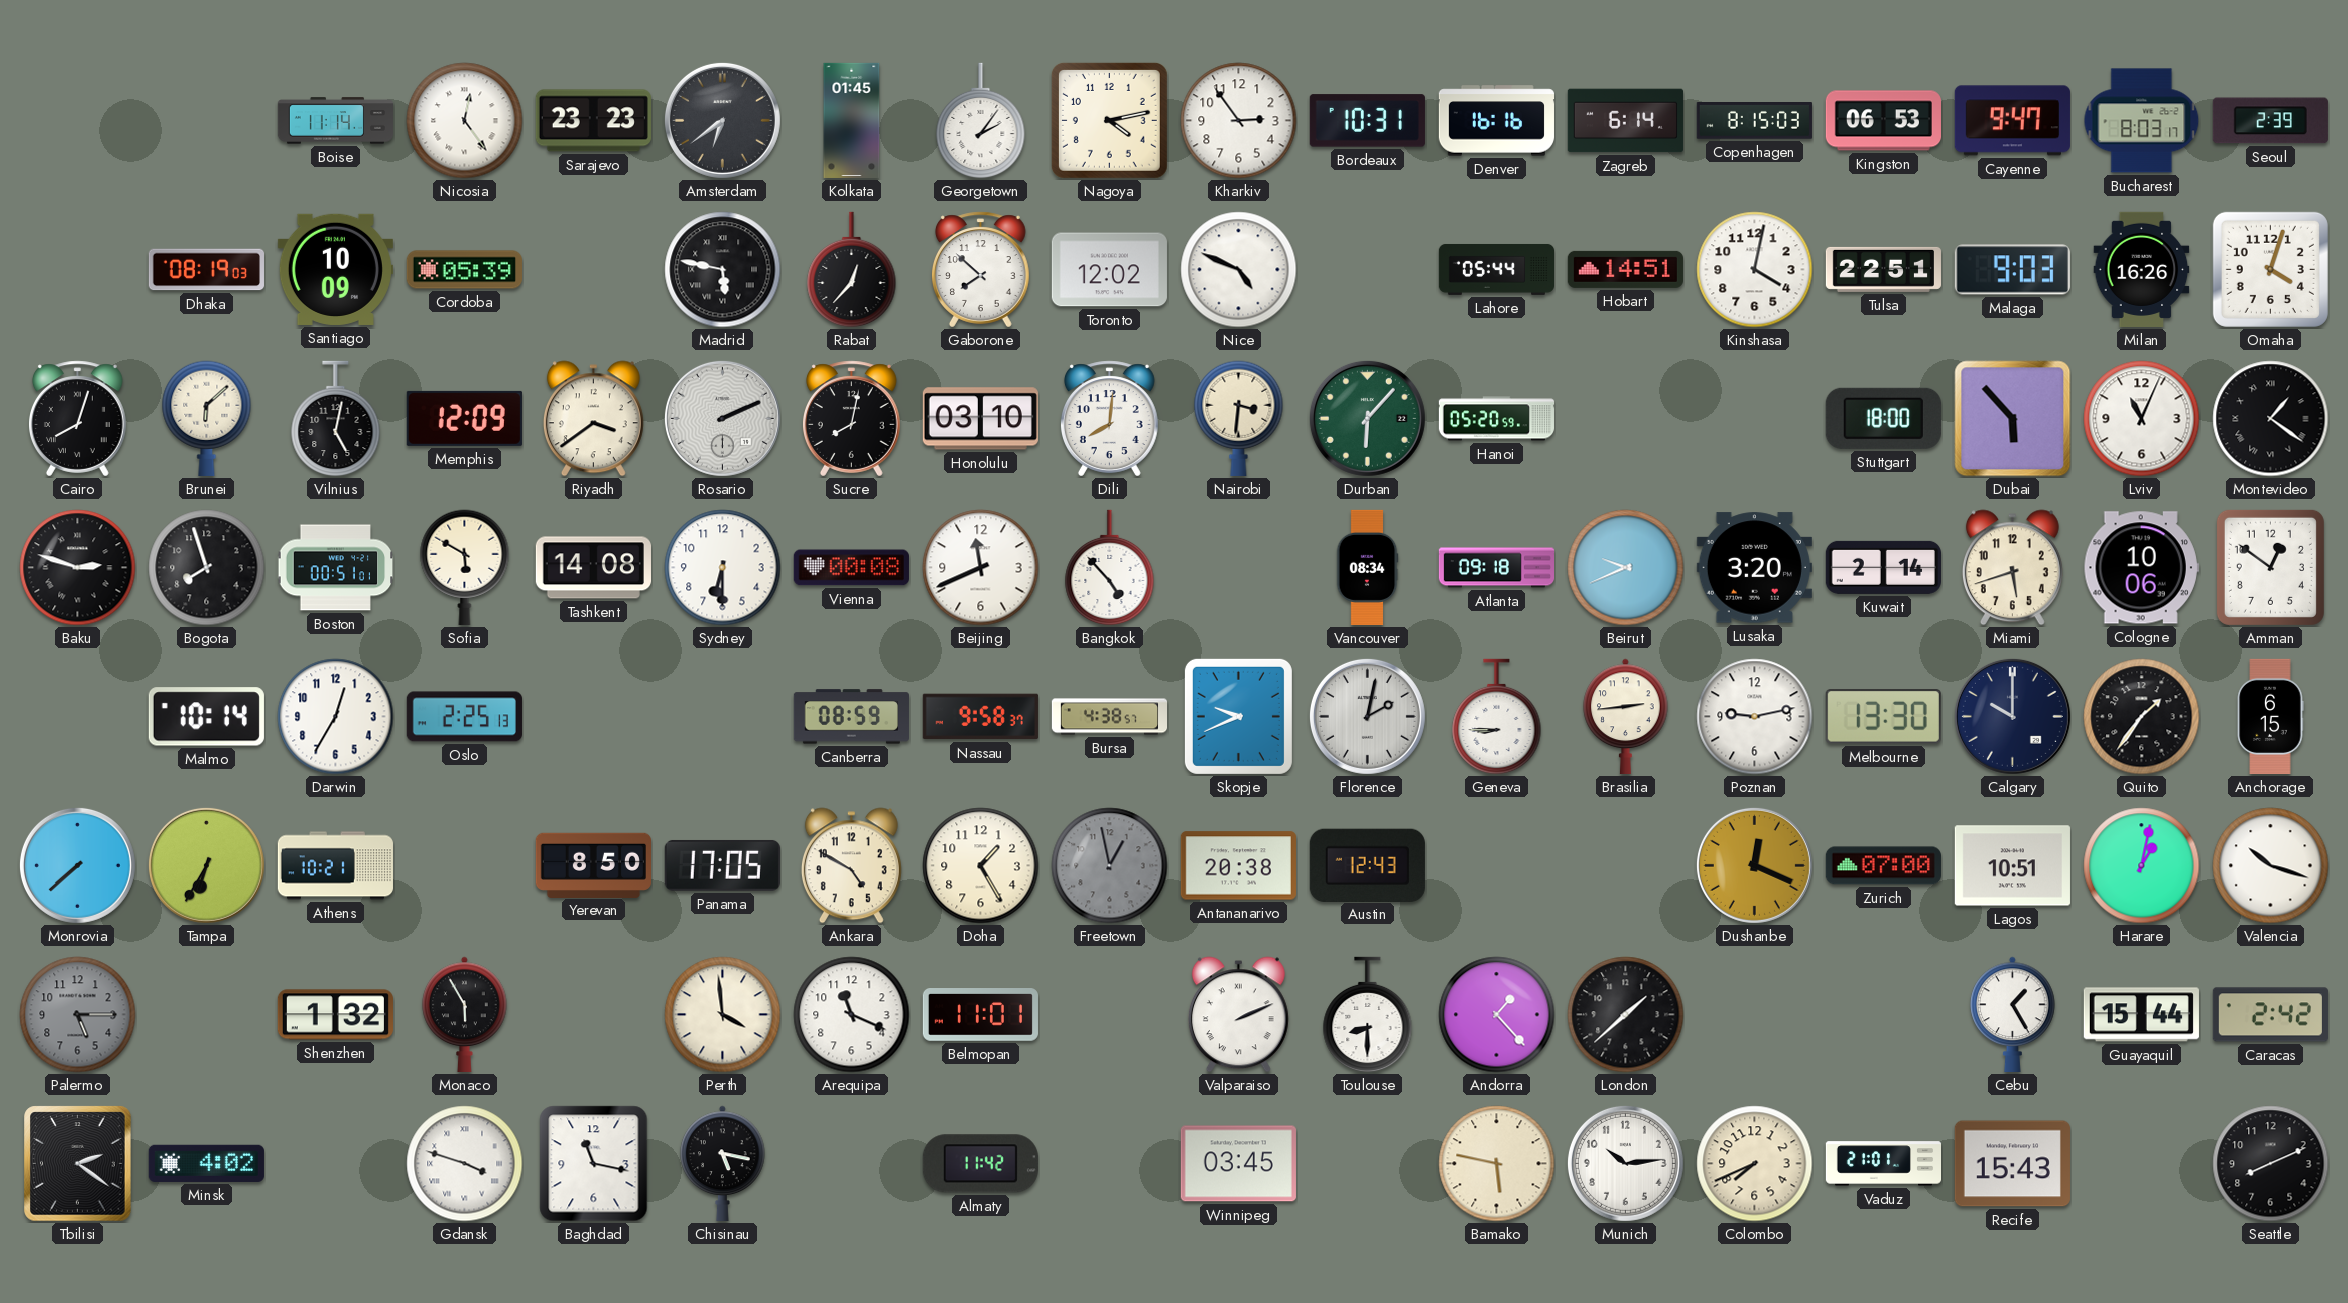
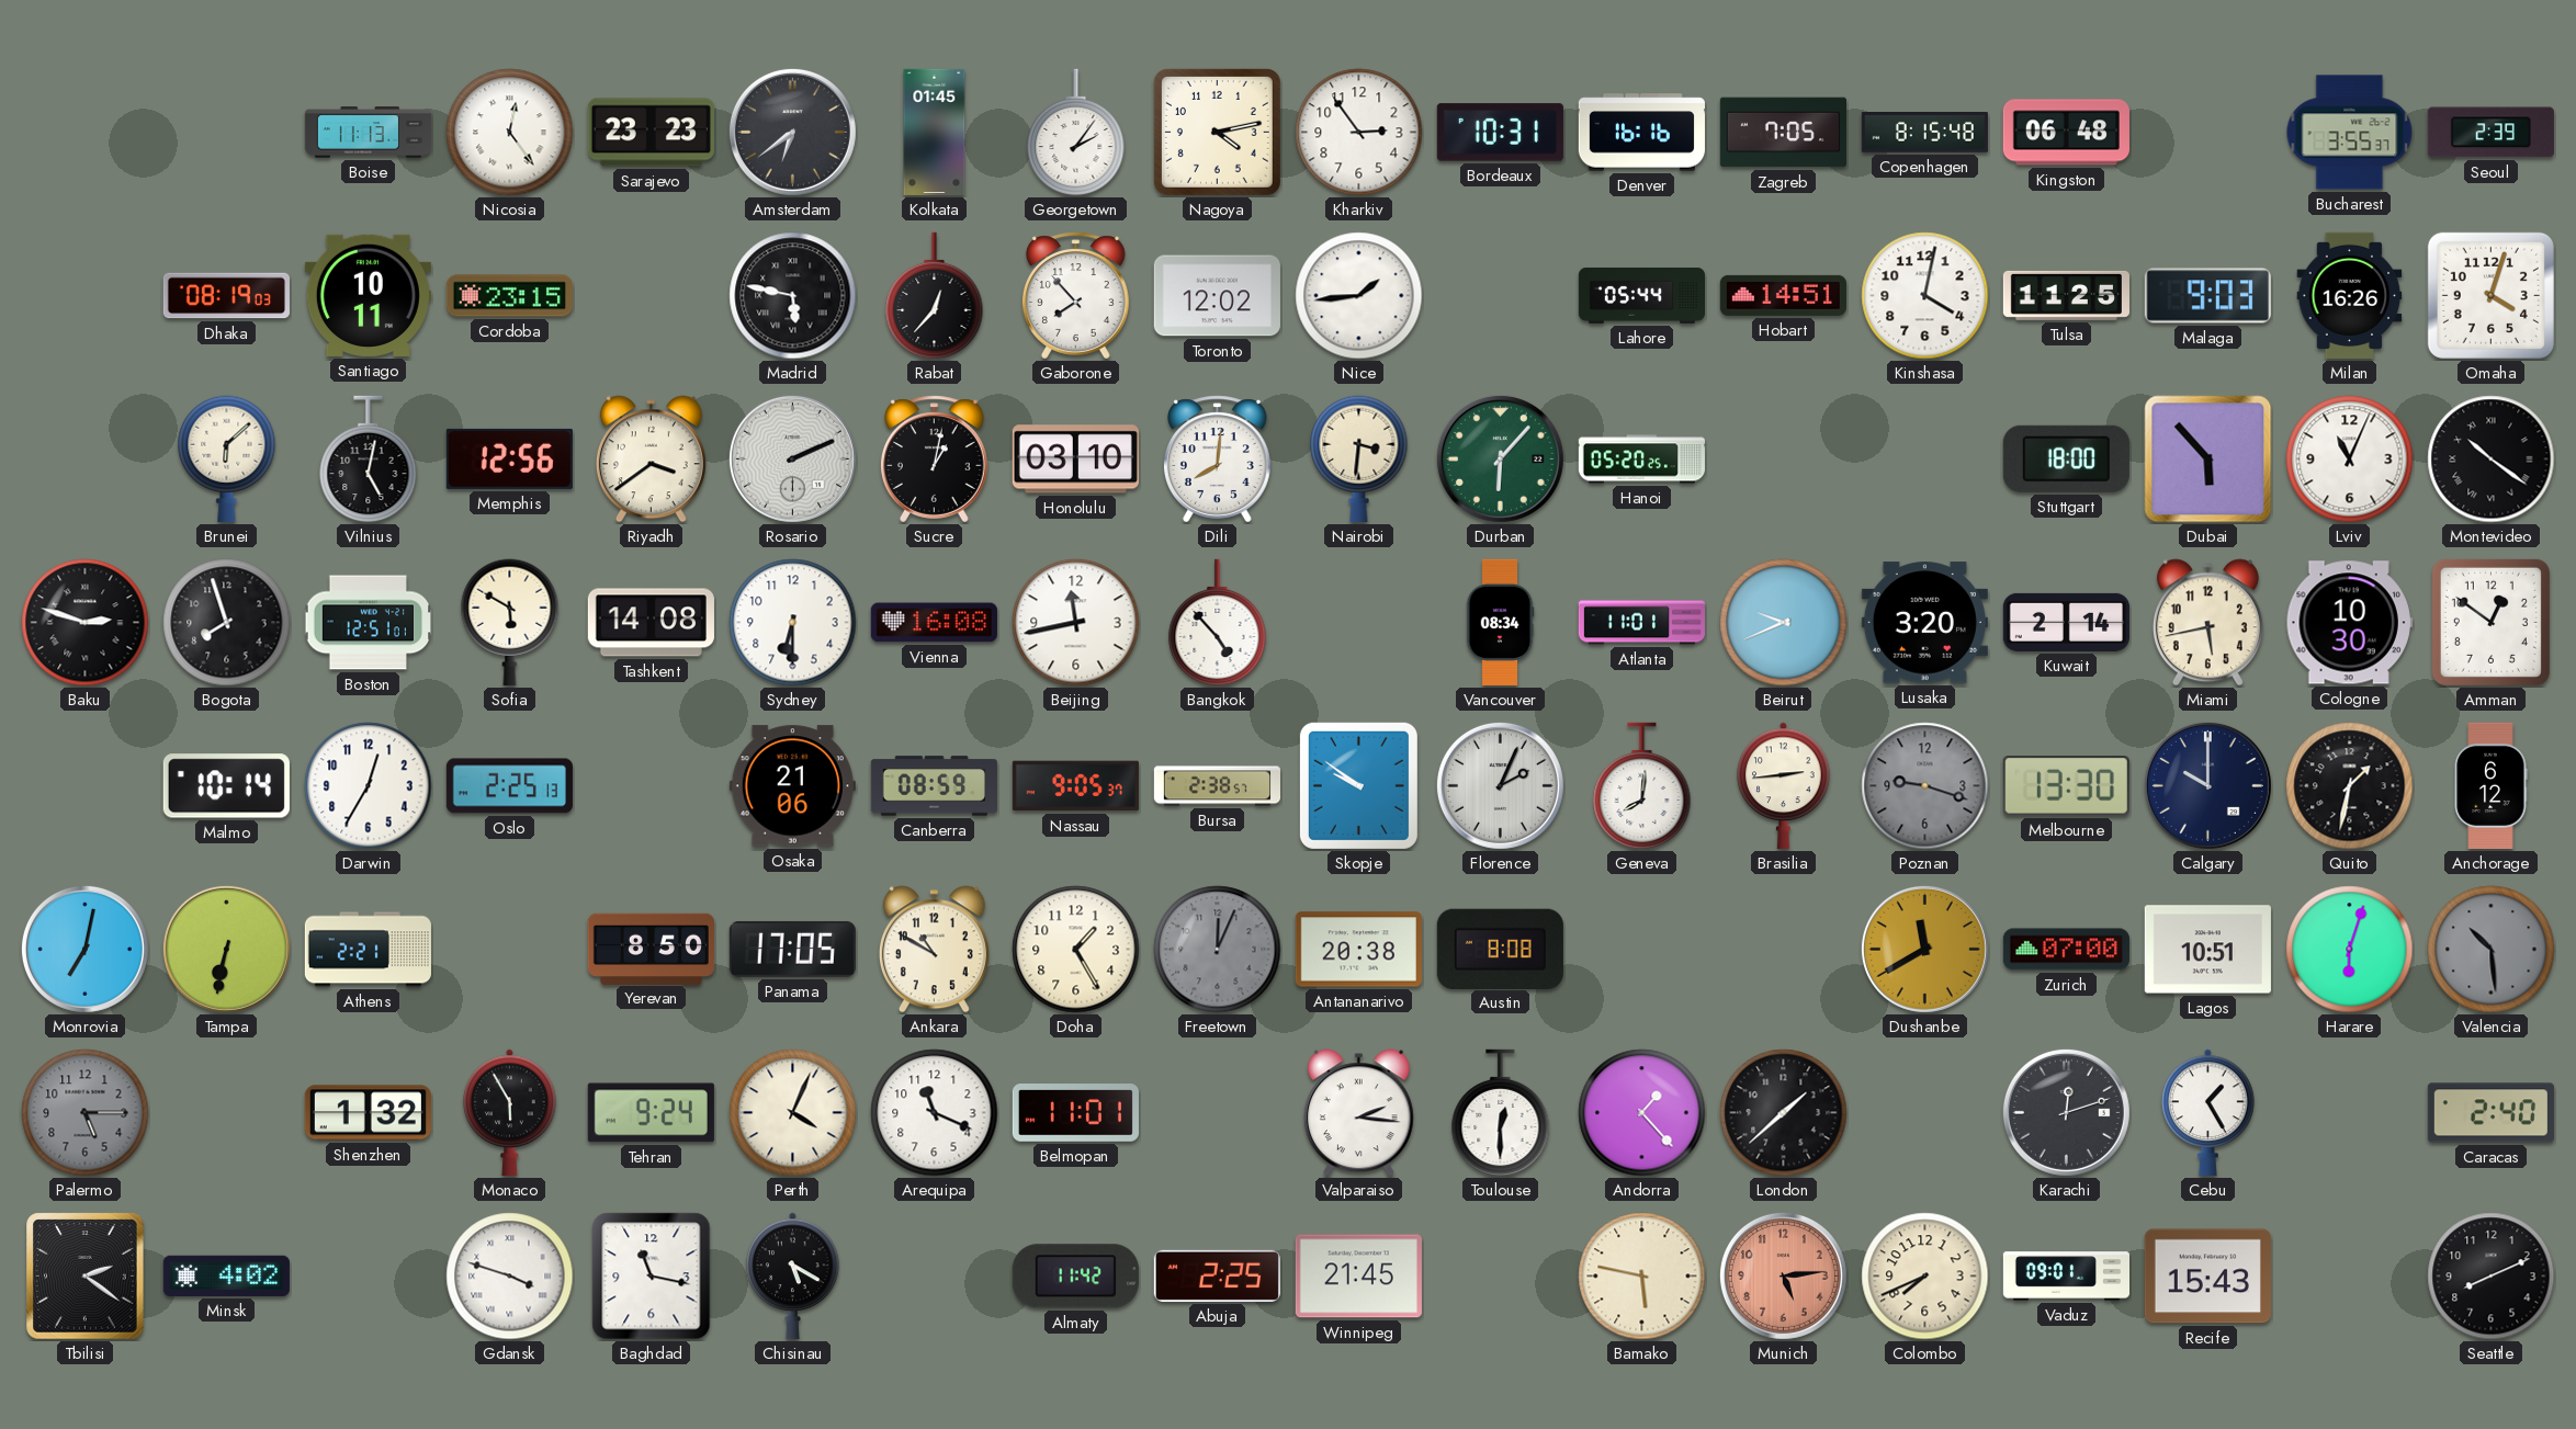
Boise: 11:14 -> 11:13 (368, 133)
Zagreb: 6:14 -> 7:05 (1783, 133)
Copenhagen: 8:15:03 -> 8:15:48 (1924, 133)
Kingston: 06:53 -> 06:48 (2066, 133)
Cayenne: 9:47 -> none (2012, 121)
Bucharest: 8:03 -> 3:55 (2350, 133)
Santiago: 10:09 -> 10:11 (368, 295)
Cordoba: 05:39 -> 23:15 (509, 296)
Gaborone: 7:52 -> 7:53 (1075, 296)
Nice: 4:49 -> 1:44 (1359, 296)
Tulsa: 22:51 -> 11:25 (2066, 295)
Cairo: 8:03 -> none (77, 419)
Memphis: 12:09 -> 12:56 (509, 458)
Sucre: 8:02 -> 1:02 (934, 460)
Hanoi: 05:20:59 -> 05:20:25 (1641, 460)
Montevideo: 1:21 -> 10:21 (2492, 460)
Boston: 00:51 -> 12:51 (369, 623)
Vienna: 00:08 -> 16:08 (934, 623)
Beijing: 11:41 -> 11:43 (1076, 623)
Atlanta: 09:18 -> 11:01 (1641, 623)
Miami: 5:42 -> 5:43 (2207, 623)
Cologne: 10:06 -> 10:30 (2349, 623)
Osaka: none -> 21:06 (792, 786)
Nassau: 9:58 -> 9:05 (1075, 786)
Bursa: 4:38 -> 2:38 (1217, 786)
Skopje: 9:41 -> 9:51 (1358, 785)
Florence: 2:02 -> 2:04 (1500, 785)
Geneva: 8:45 -> 8:01 (1642, 786)
Poznan: 9:13 -> 9:18 (1925, 786)
Poznan dial: white -> grey (1925, 786)
Quito: 1:36 -> 1:32 (2350, 786)
Anchorage: 6:15 -> 6:12 (2490, 785)
Monrovia: 7:38 -> 7:02 (84, 949)
Tampa: 6:35 -> 6:32 (226, 949)
Athens: 10:21 -> 2:21 (368, 950)
Ankara: 4:50 -> 10:50 (934, 950)
Freetown: 12:58 -> 12:04 (1218, 950)
Austin: 12:43 -> 8:08 (1500, 949)
Dushanbe: 12:19 -> 11:40 (1924, 949)
Harare: 1:02 -> 6:03 (2350, 950)
Valencia: 10:18 -> 10:29 (2492, 950)
Valencia dial: white -> grey (2492, 950)
Tehran: none -> 9:24 (651, 1113)
Perth: 3:59 -> 4:04 (793, 1113)
Valparaiso: 2:11 -> 2:16 (1358, 1113)
Toulouse: 8:30 -> 12:30 (1501, 1113)
Karachi: none -> 12:12 (2066, 1112)
Guayaquil: 15:44 -> none (2141, 1015)
Caracas: 2:42 -> 2:40 (2490, 1113)
Chisinau: 5:17 -> 5:20 (793, 1275)
Abuja: none -> 2:25 (1217, 1275)
Winnipeg: 03:45 -> 21:45 (1358, 1277)
Munich: 10:14 -> 5:14 (1783, 1275)
Munich dial: white -> salmon (1783, 1275)
Vaduz: 21:01 -> 09:01 (2066, 1277)
